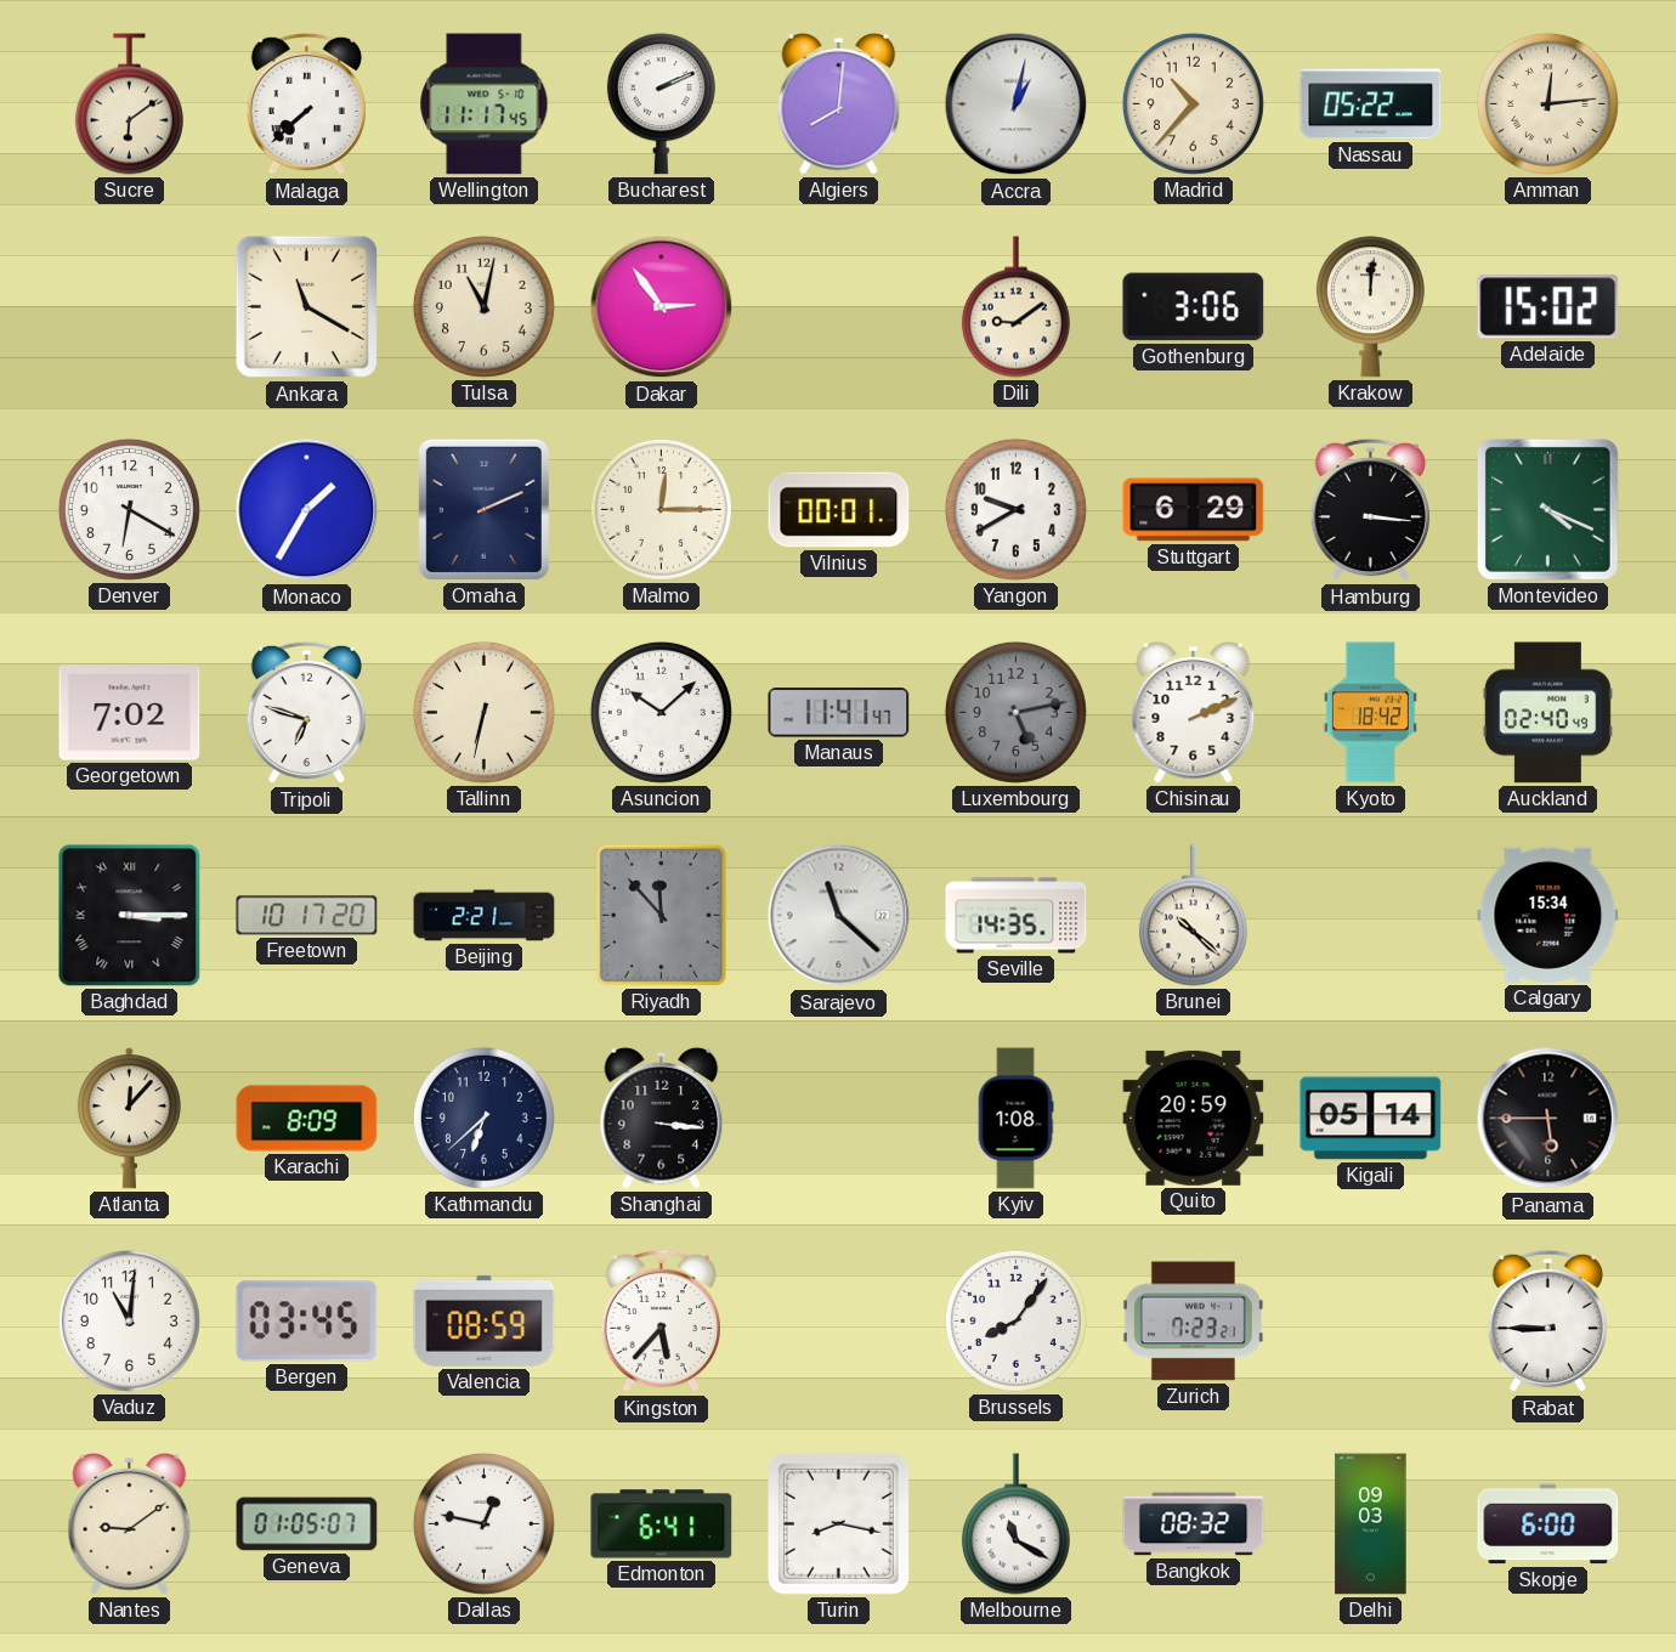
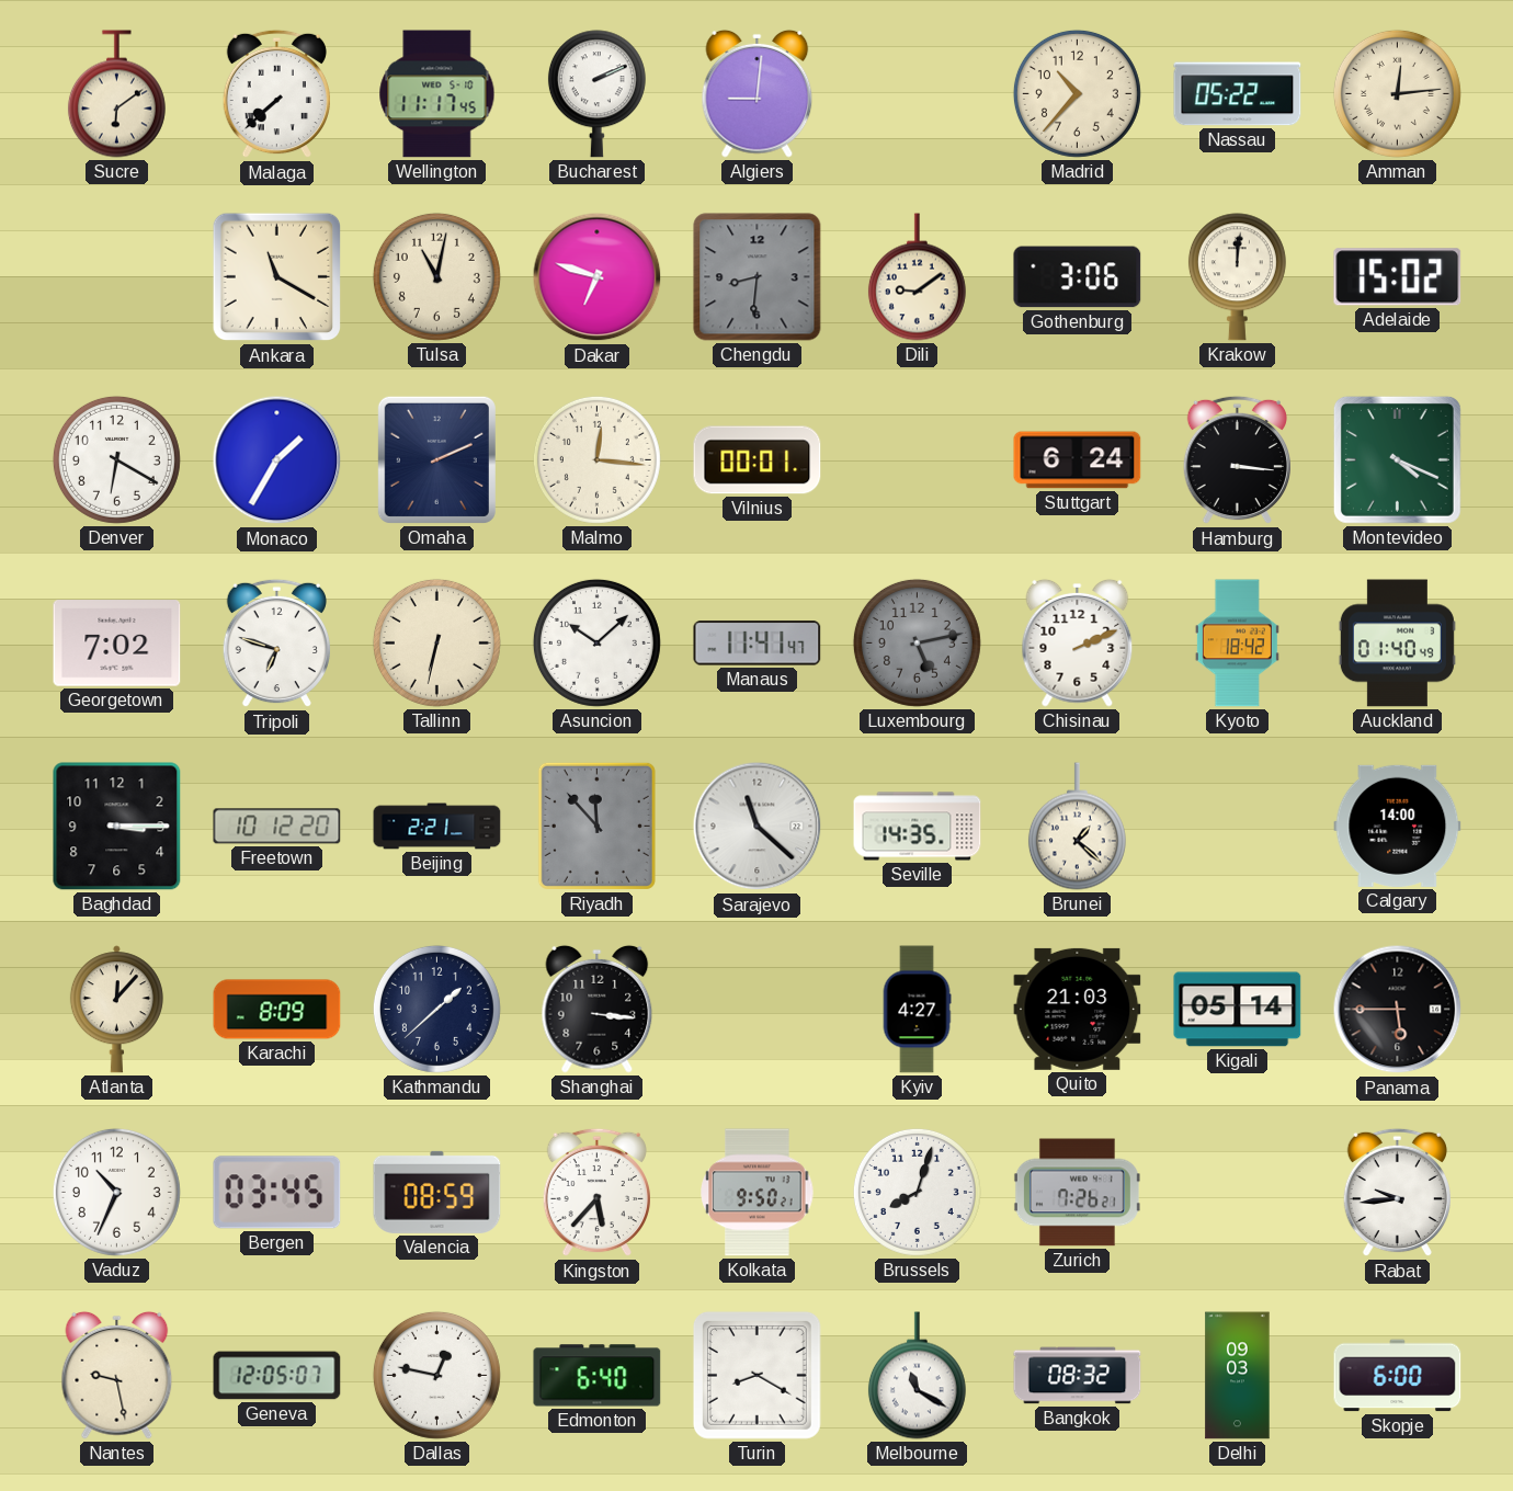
Algiers: 8:01 -> 9:01 (758, 93)
Accra: 1:02 -> none (1017, 104)
Dakar: 2:54 -> 6:48 (598, 277)
Chengdu: none -> 8:31 (758, 277)
Malmo: 12:15 -> 12:16 (596, 459)
Yangon: 9:40 -> none (1015, 509)
Stuttgart: 6:29 -> 6:24 (1078, 460)
Auckland: 02:40 -> 01:40 (1397, 644)
Baghdad numerals: Roman -> Arabic (117, 827)
Freetown: 10:17 -> 10:12 (277, 827)
Brunei: 10:22 -> 1:22 (1077, 827)
Calgary: 15:34 -> 14:00 (1398, 826)
Kathmandu: 6:38 -> 1:38 (436, 1009)
Kyiv: 1:08 -> 4:27 (917, 1010)
Quito: 20:59 -> 21:03 (1078, 1009)
Vaduz: 11:01 -> 10:34 (116, 1192)
Kolkata: none -> 9:50 (758, 1193)
Brussels: 8:06 -> 8:03 (917, 1192)
Zurich: 7:23 -> 7:26 (1077, 1193)
Rabat: 8:45 -> 9:44 (1397, 1193)
Nantes: 9:09 -> 9:28 (117, 1375)
Geneva: 01:05 -> 12:05 (277, 1376)
Edmonton: 6:41 -> 6:40 (598, 1376)
Turin: 8:17 -> 8:20 (756, 1375)
